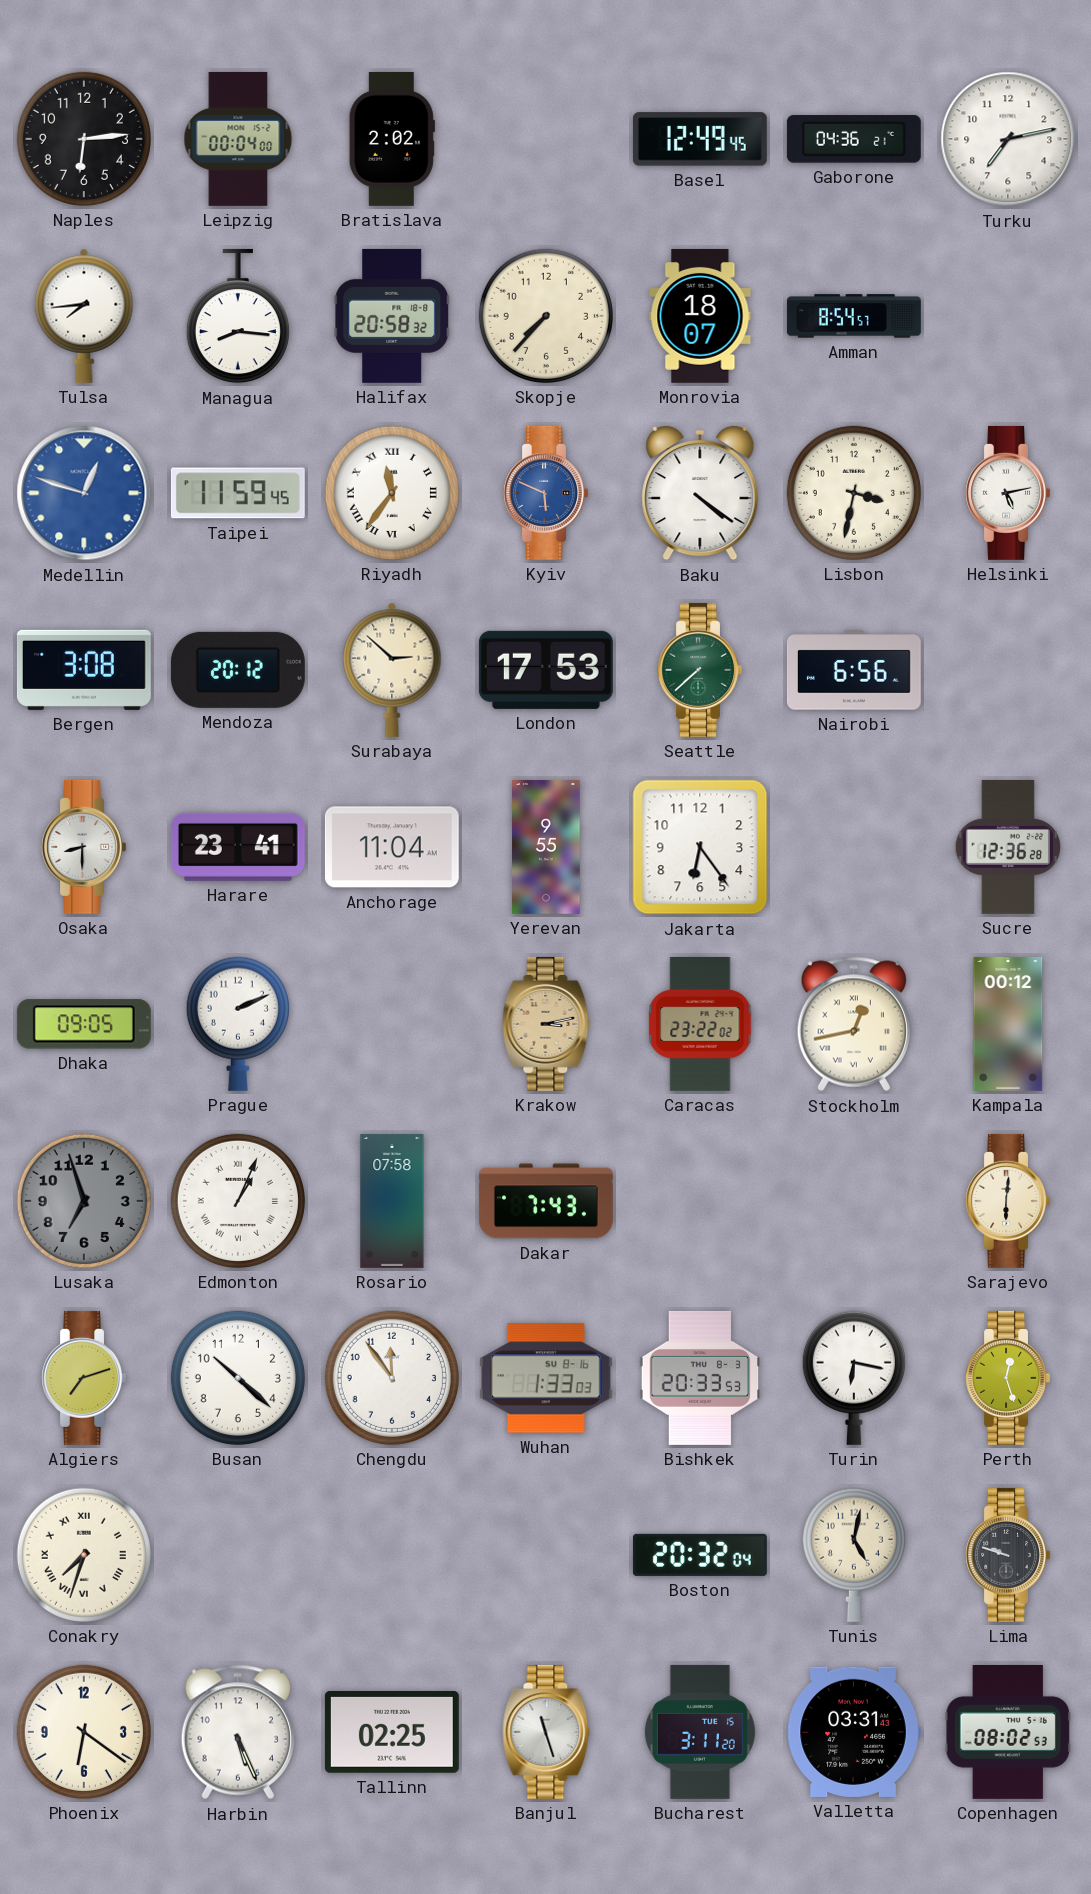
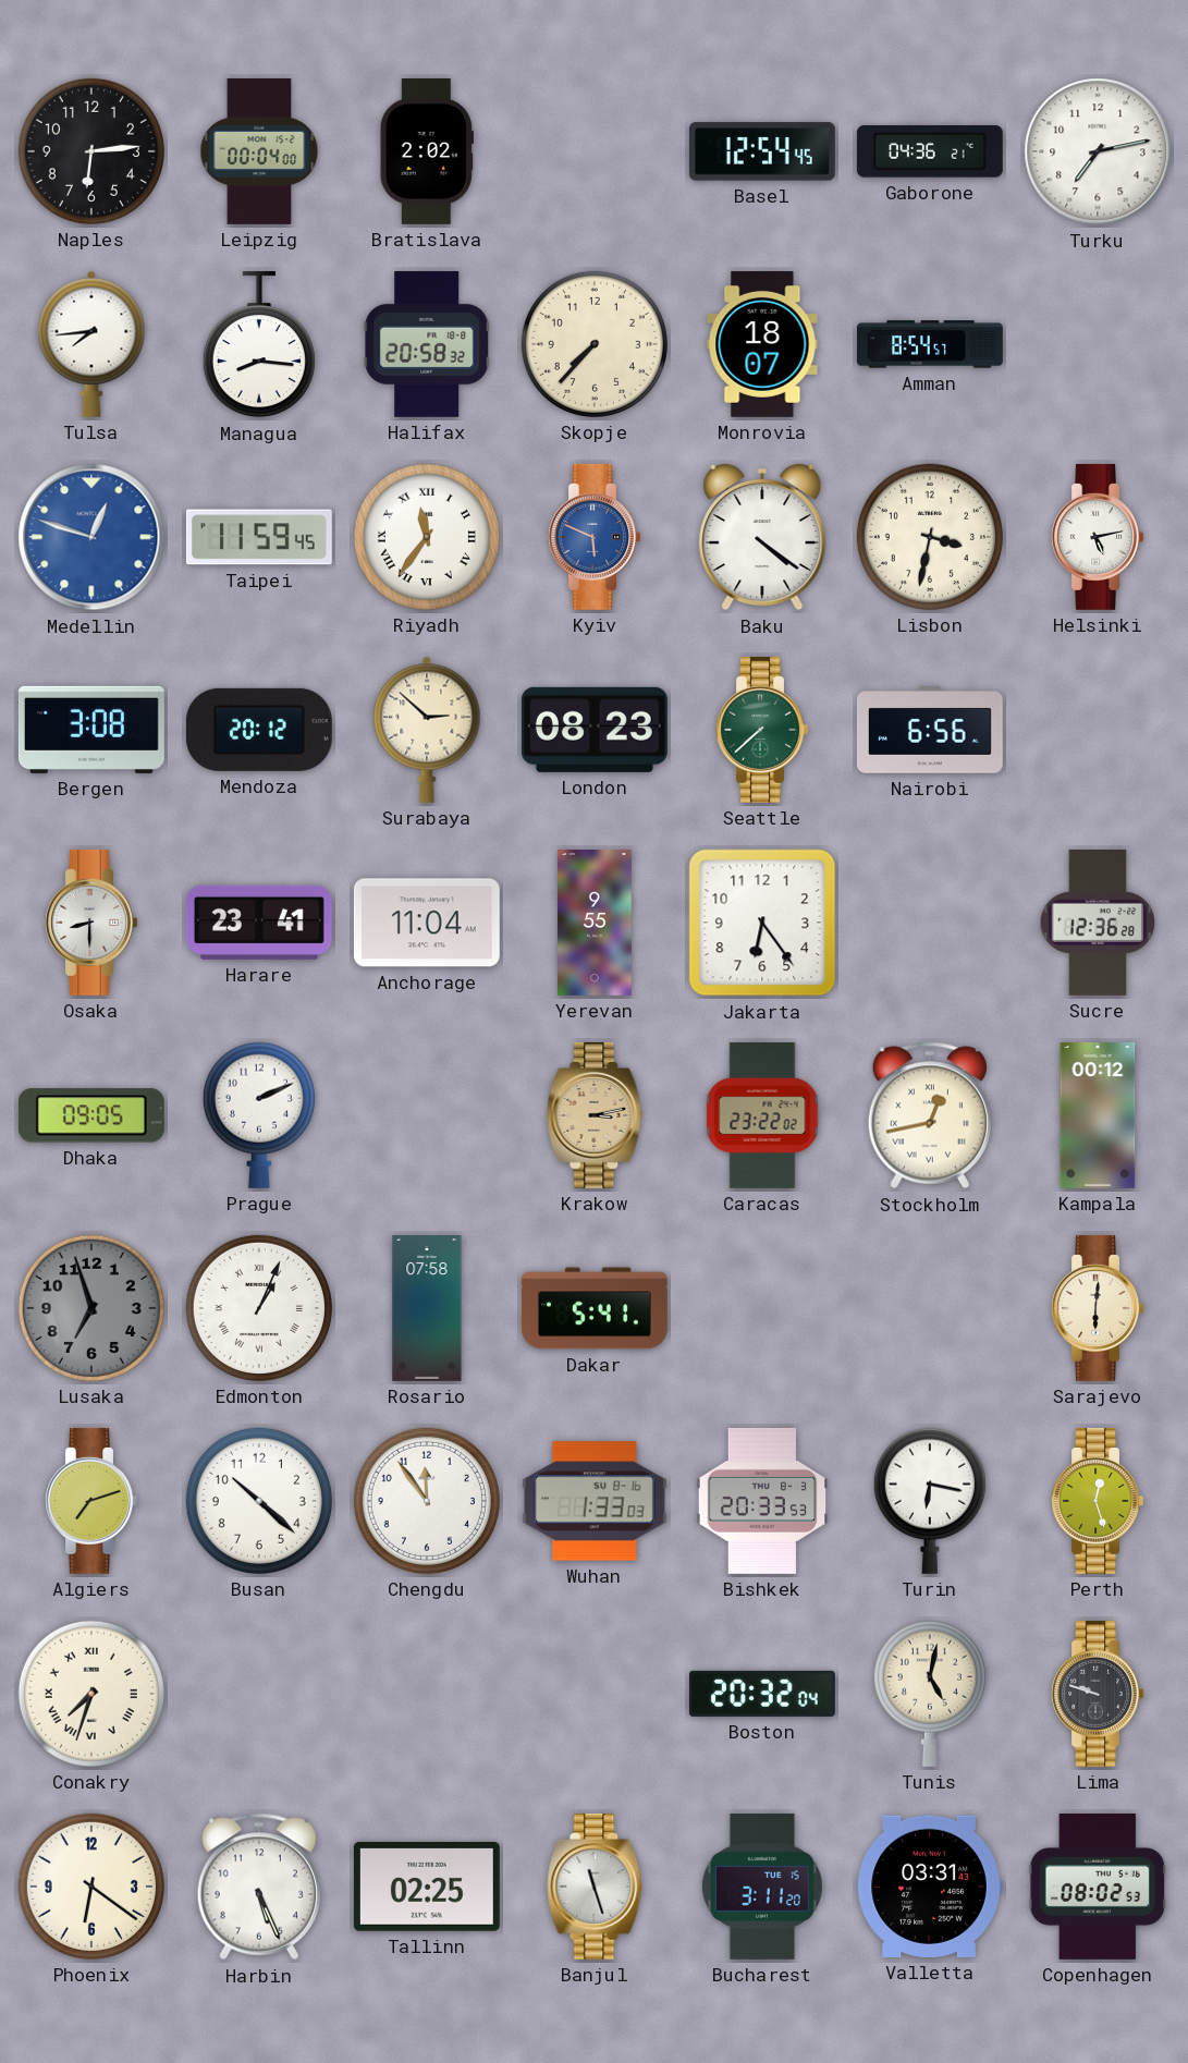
Basel: 12:49 -> 12:54 (762, 151)
London: 17:53 -> 08:23 (595, 730)
Dakar: 7:43 -> 5:41 (595, 1308)
